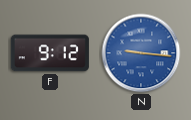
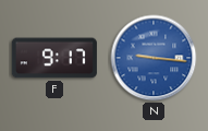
F: 9:12 -> 9:17 (54, 58)
